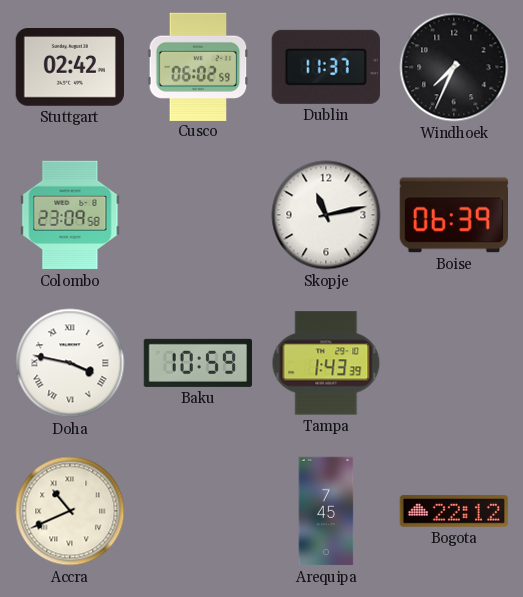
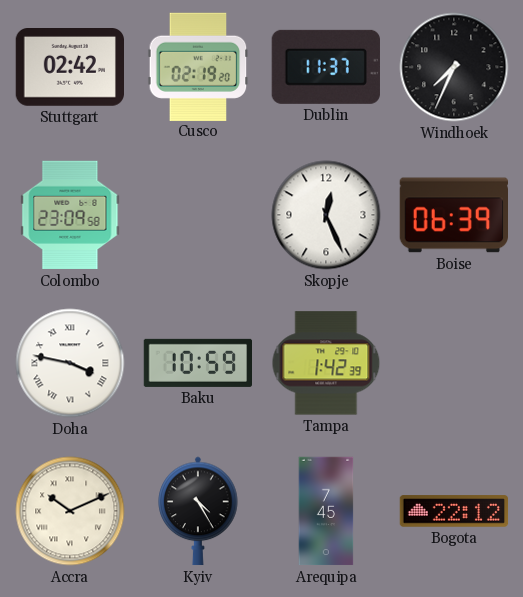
Cusco: 06:02 -> 02:19 (198, 66)
Skopje: 11:13 -> 12:26 (326, 215)
Tampa: 1:43 -> 1:42 (326, 363)
Accra: 10:41 -> 10:11 (70, 511)
Kyiv: none -> 4:25 (198, 511)
